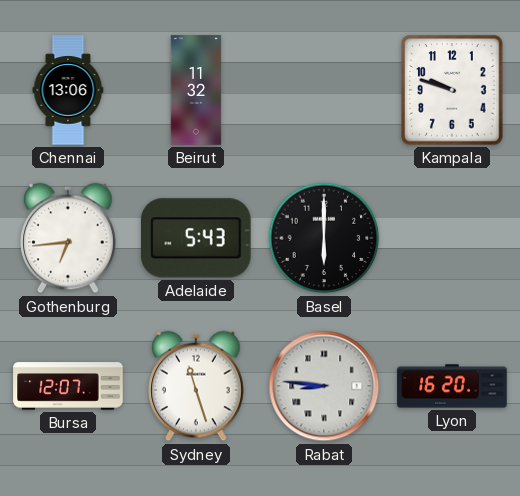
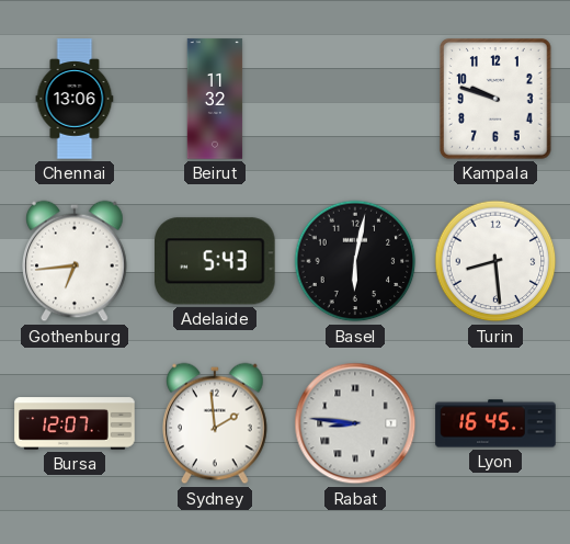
Basel: 6:00 -> 6:02 (355, 261)
Turin: none -> 8:29 (495, 261)
Sydney: 11:27 -> 1:59 (216, 423)
Lyon: 16:20 -> 16:45 (495, 423)
